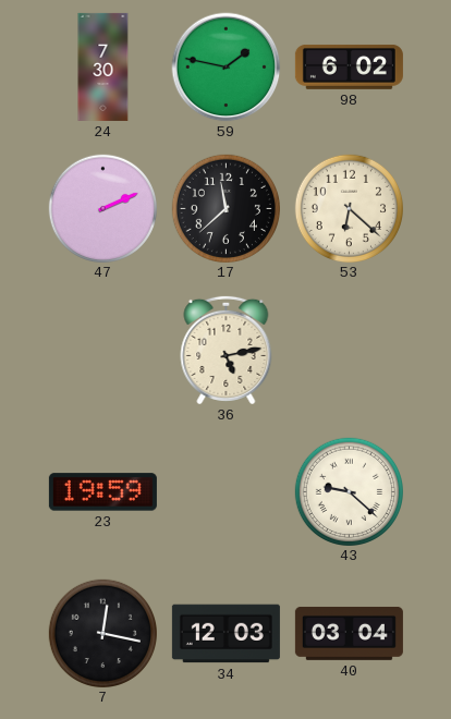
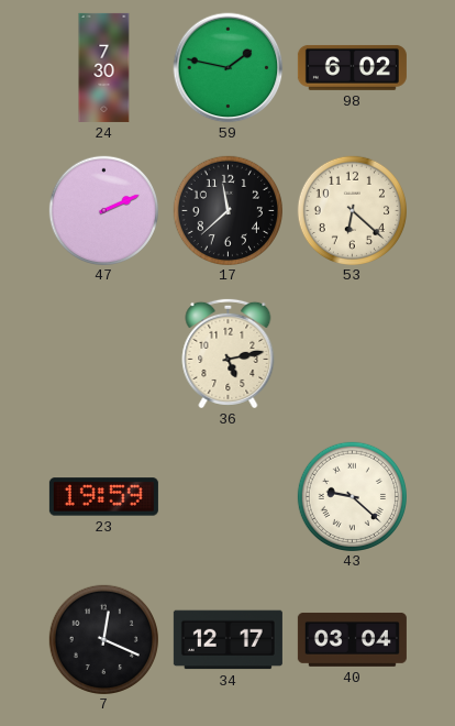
7: 12:17 -> 12:19 (103, 639)
34: 12:03 -> 12:17 (227, 640)
